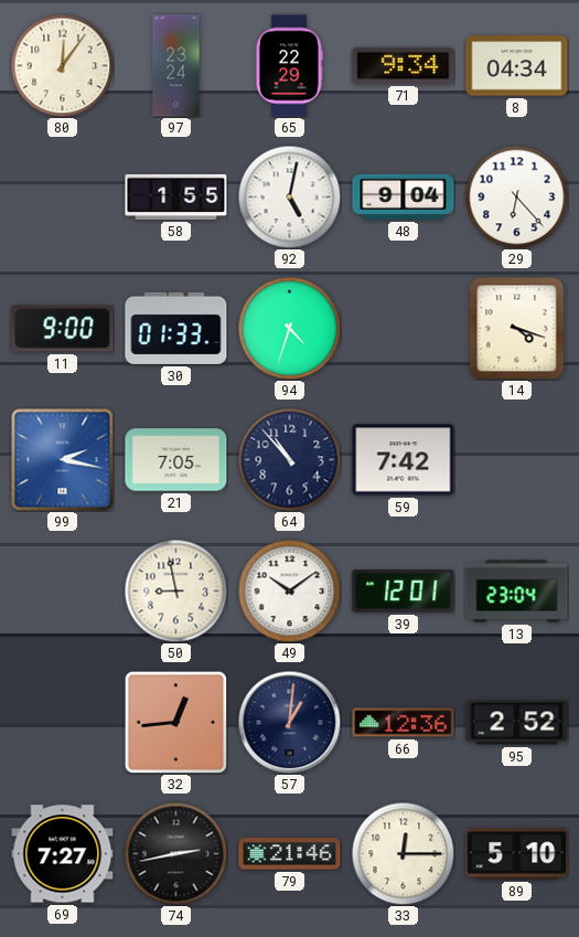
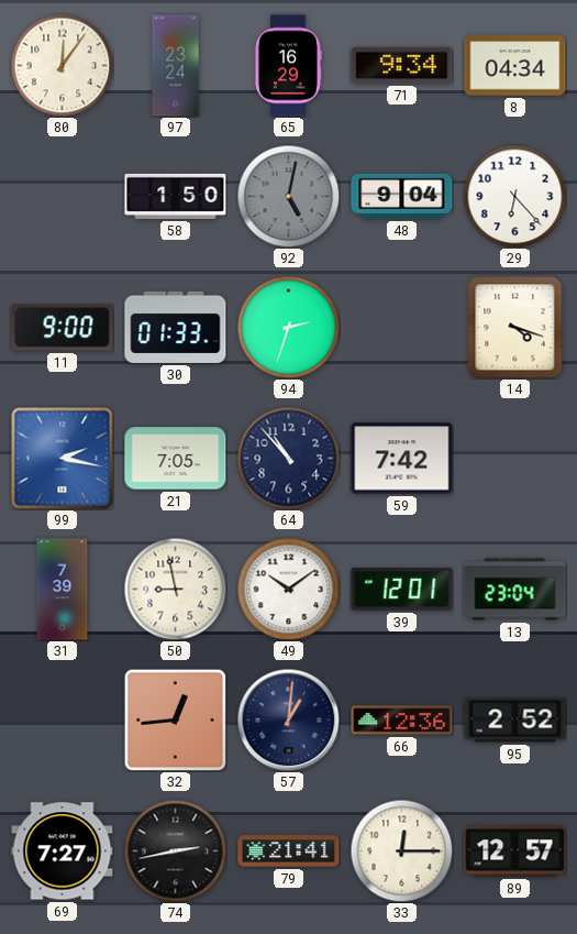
65: 22:29 -> 16:29 (288, 66)
58: 1:55 -> 1:50 (176, 196)
92 dial: white -> grey (288, 196)
94: 4:33 -> 2:33 (288, 327)
31: none -> 7:39 (63, 590)
79: 21:46 -> 21:41 (289, 851)
89: 5:10 -> 12:57 (515, 851)
